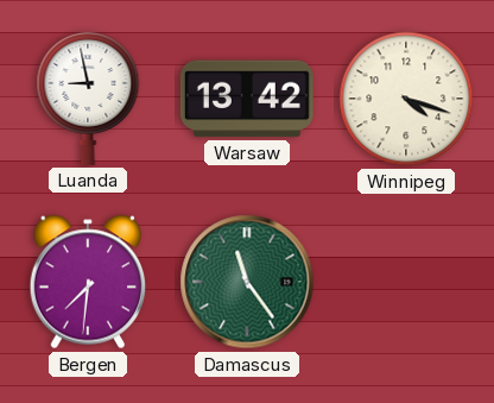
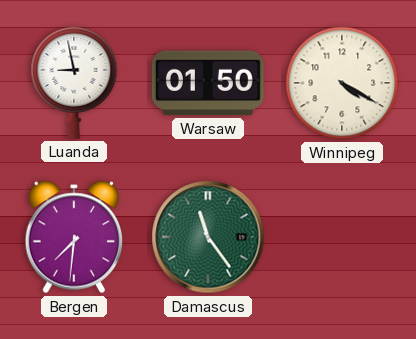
Warsaw: 13:42 -> 01:50 (208, 83)
Winnipeg: 4:18 -> 4:20 (342, 83)
